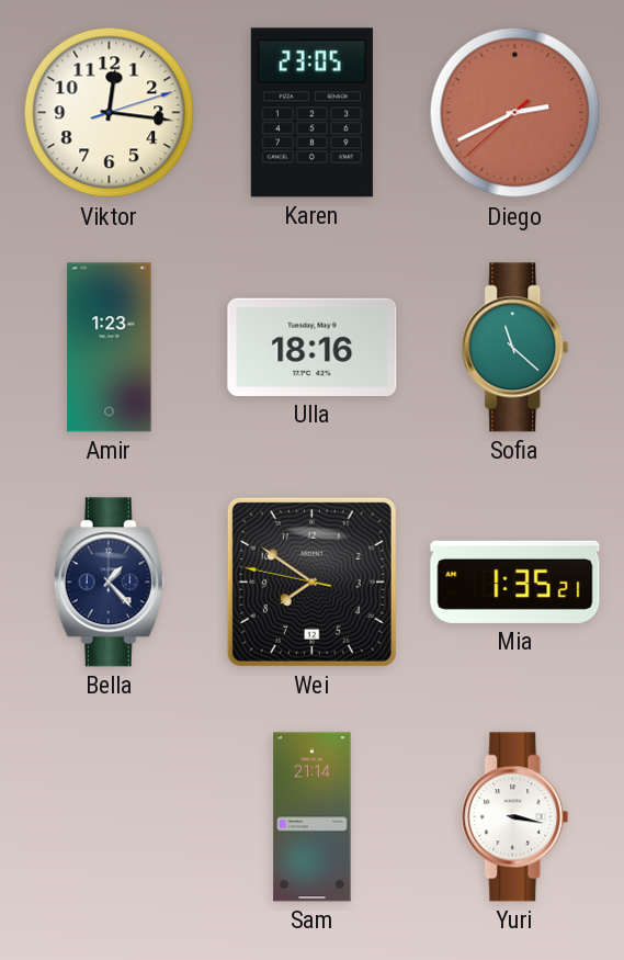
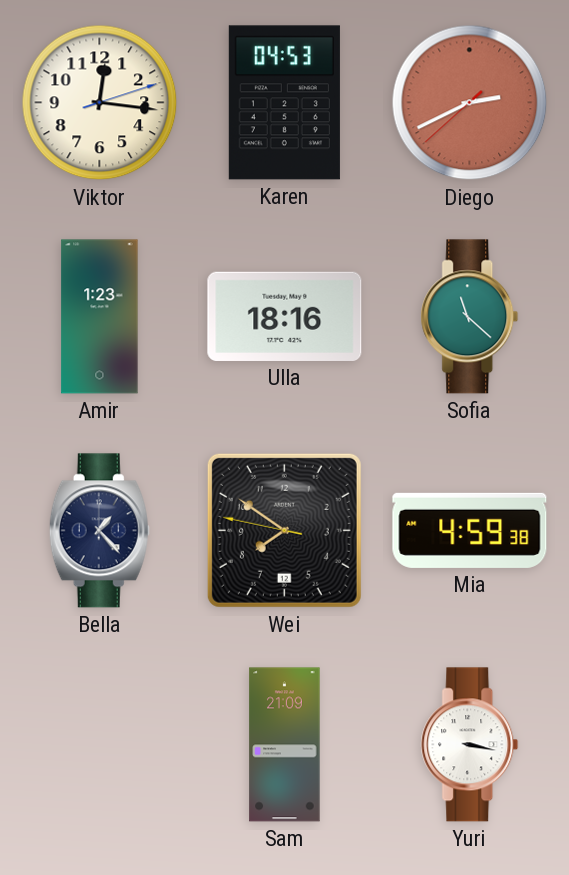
Karen: 23:05 -> 04:53 (284, 103)
Mia: 1:35 -> 4:59 (470, 530)
Sam: 21:14 -> 21:09 (285, 745)
